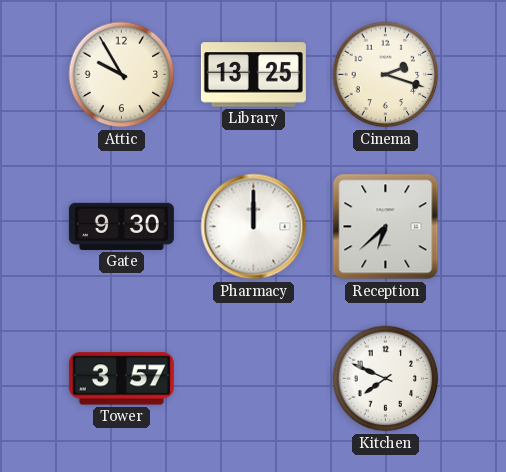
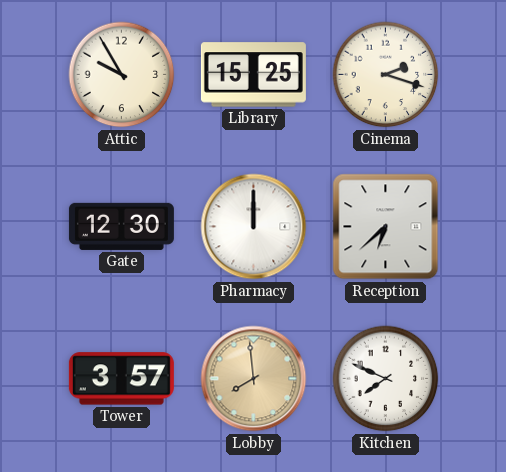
Library: 13:25 -> 15:25 (253, 75)
Gate: 9:30 -> 12:30 (121, 226)
Lobby: none -> 7:59 (254, 379)
